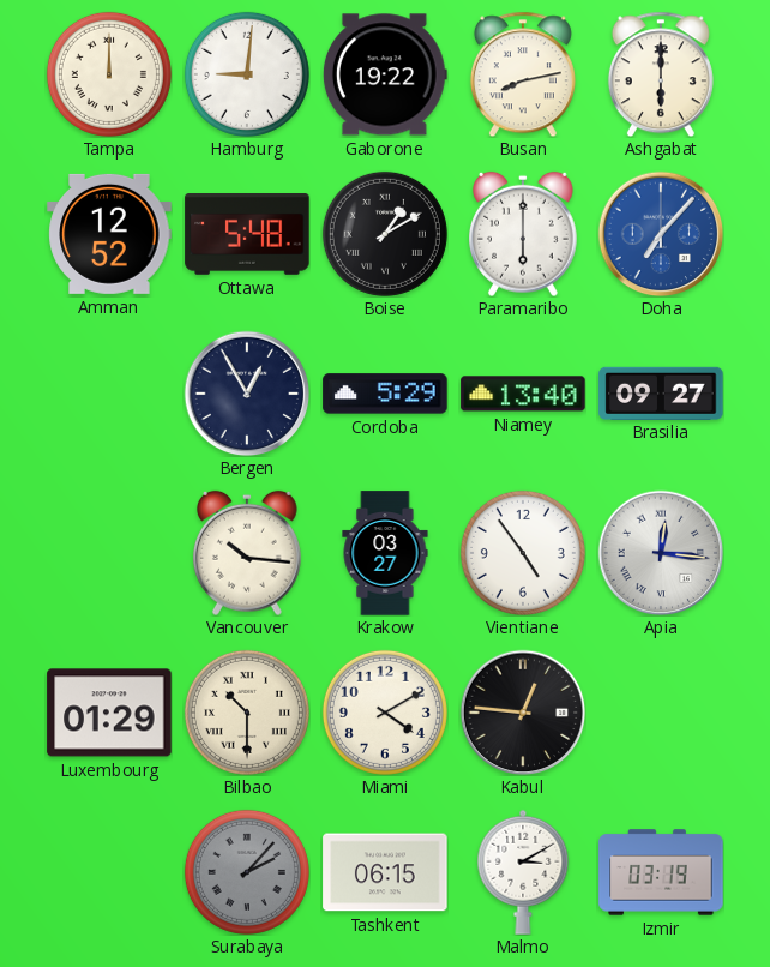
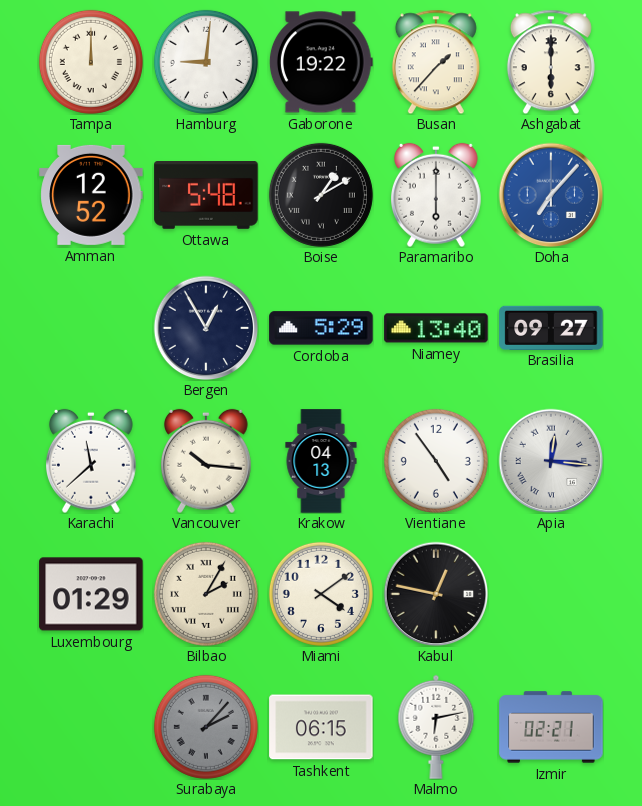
Busan: 8:13 -> 1:37 (436, 62)
Karachi: none -> 11:38 (92, 461)
Krakow: 03:27 -> 04:13 (321, 461)
Bilbao: 10:30 -> 2:05 (206, 594)
Miami: 4:10 -> 4:09 (321, 594)
Kabul: 12:46 -> 12:47 (436, 594)
Malmo: 3:10 -> 6:13 (436, 727)
Izmir: 03:19 -> 02:21 (551, 727)
